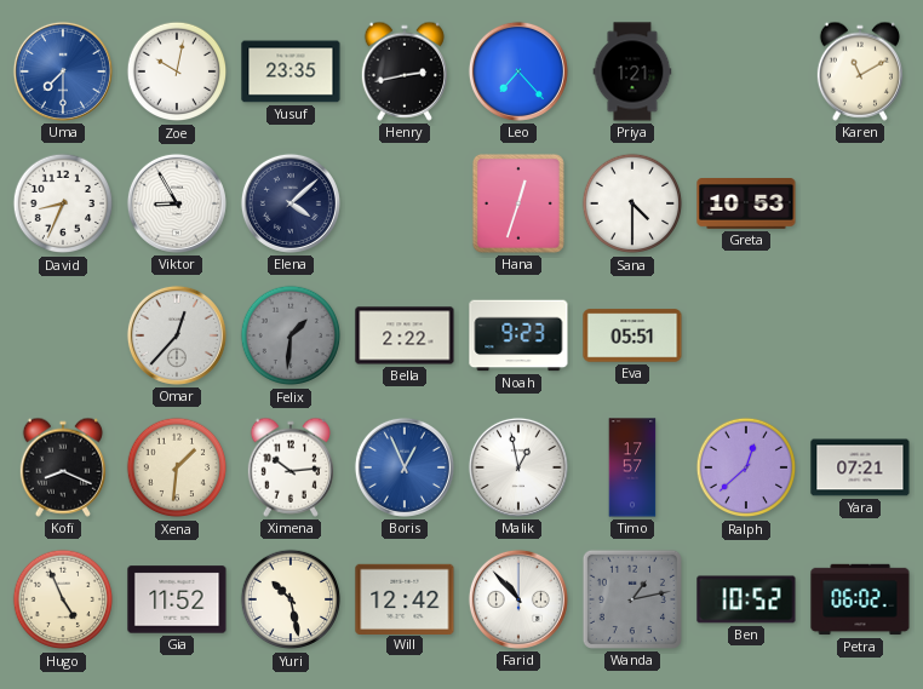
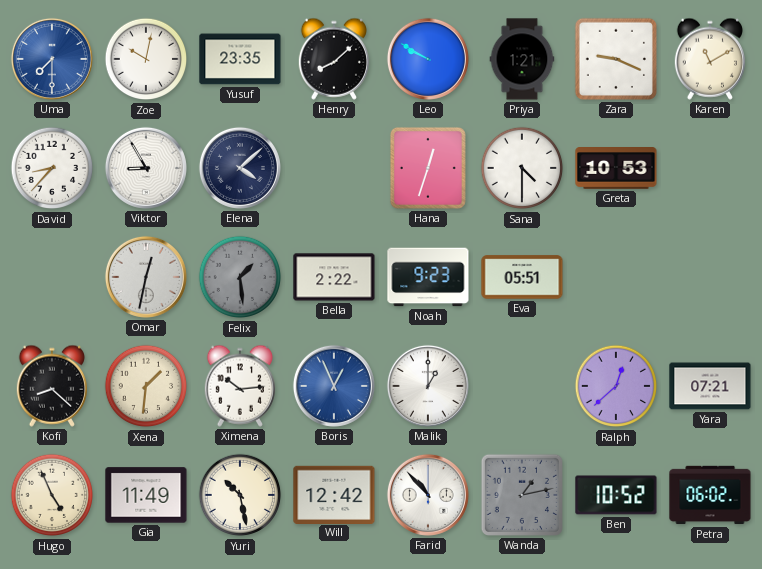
Henry: 2:43 -> 8:08 (333, 59)
Leo: 7:23 -> 9:50 (428, 59)
Zara: none -> 9:19 (616, 59)
David: 8:34 -> 8:37 (52, 168)
Omar: 12:37 -> 12:32 (146, 277)
Felix: 1:31 -> 1:29 (240, 277)
Kofi: 8:19 -> 8:22 (51, 386)
Malik: 12:58 -> 1:00 (428, 386)
Timo: 17:57 -> none (632, 467)
Gia: 11:52 -> 11:49 (146, 495)
